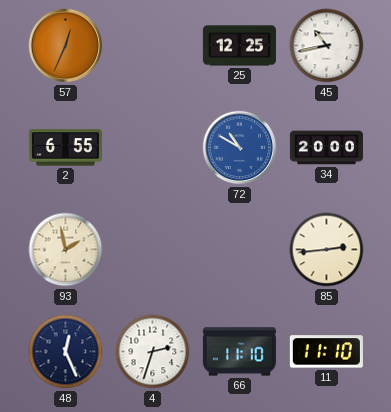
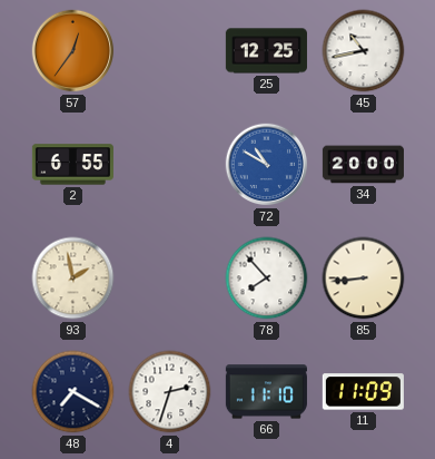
57: 12:34 -> 12:36 (73, 51)
78: none -> 7:53 (267, 279)
85: 2:44 -> 8:44 (364, 279)
48: 12:26 -> 7:20 (73, 392)
11: 11:10 -> 11:09 (363, 392)
